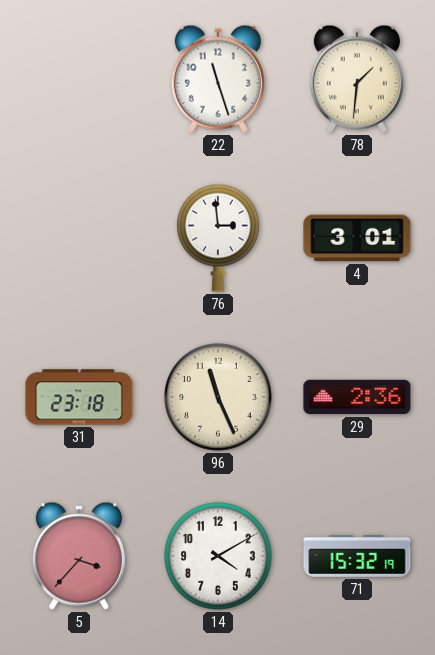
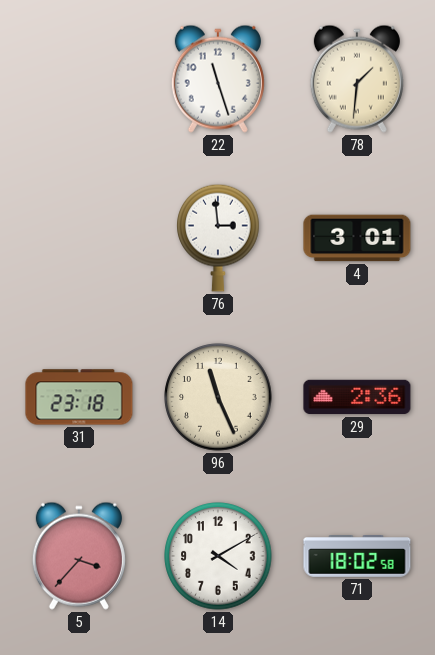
71: 15:32 -> 18:02 (357, 557)
